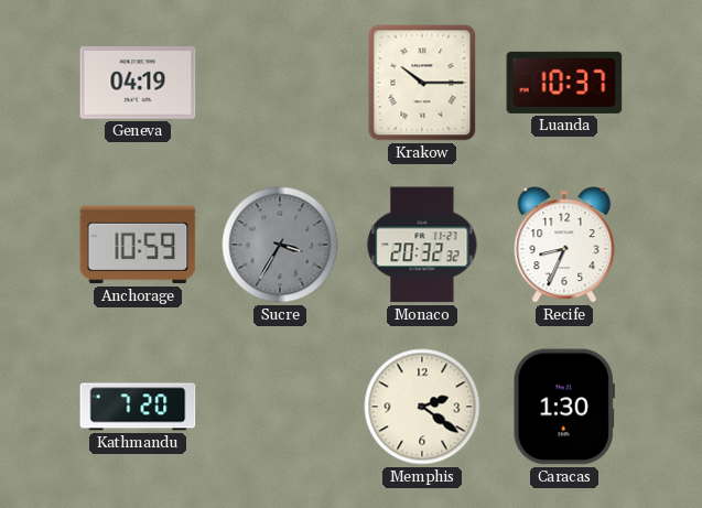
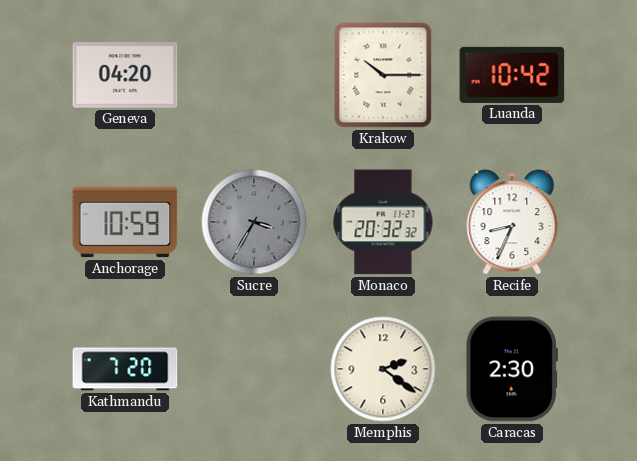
Geneva: 04:19 -> 04:20 (125, 75)
Luanda: 10:37 -> 10:42 (512, 75)
Caracas: 1:30 -> 2:30 (512, 369)
